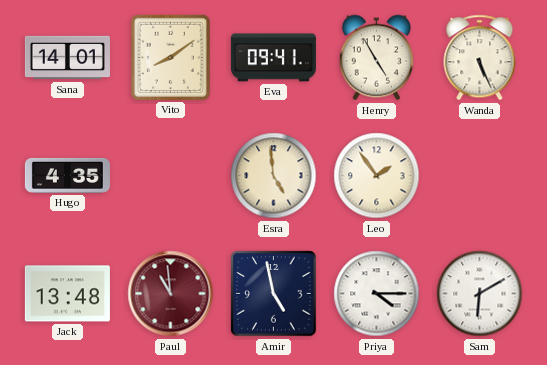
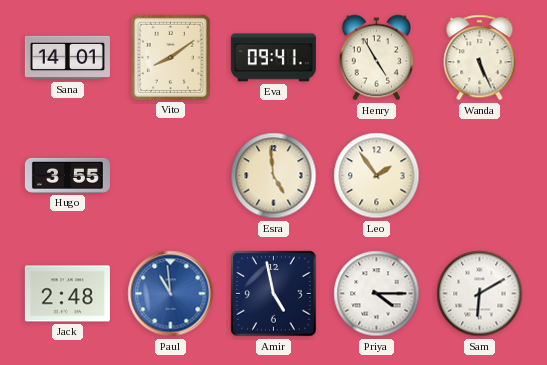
Hugo: 4:35 -> 3:55 (67, 175)
Jack: 13:48 -> 2:48 (67, 294)
Paul dial: burgundy -> blue (171, 294)
